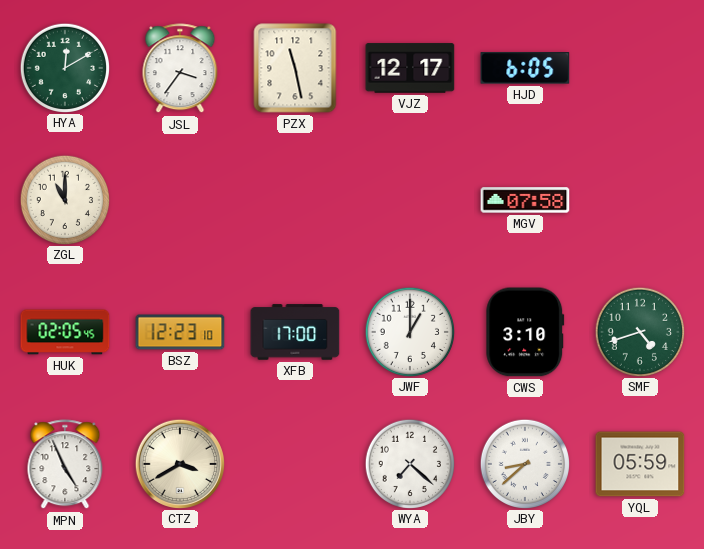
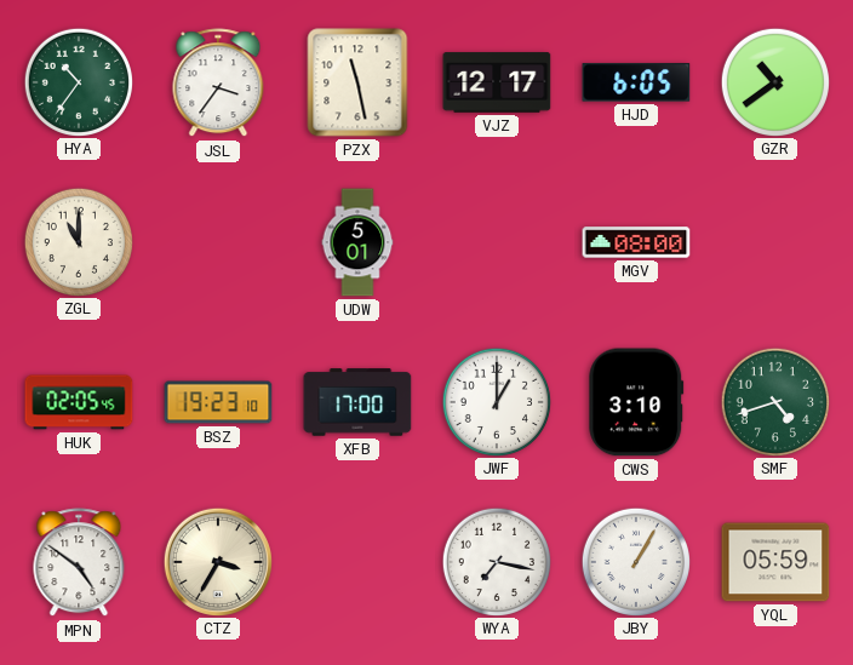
HYA: 12:10 -> 10:36 (78, 81)
GZR: none -> 10:39 (774, 81)
UDW: none -> 5:01 (357, 242)
MGV: 07:58 -> 08:00 (636, 242)
BSZ: 12:23 -> 19:23 (218, 402)
MPN: 4:56 -> 4:51 (79, 563)
CTZ: 3:40 -> 3:35 (217, 561)
WYA: 7:22 -> 7:17 (496, 561)
JBY: 8:38 -> 1:05 (635, 561)
